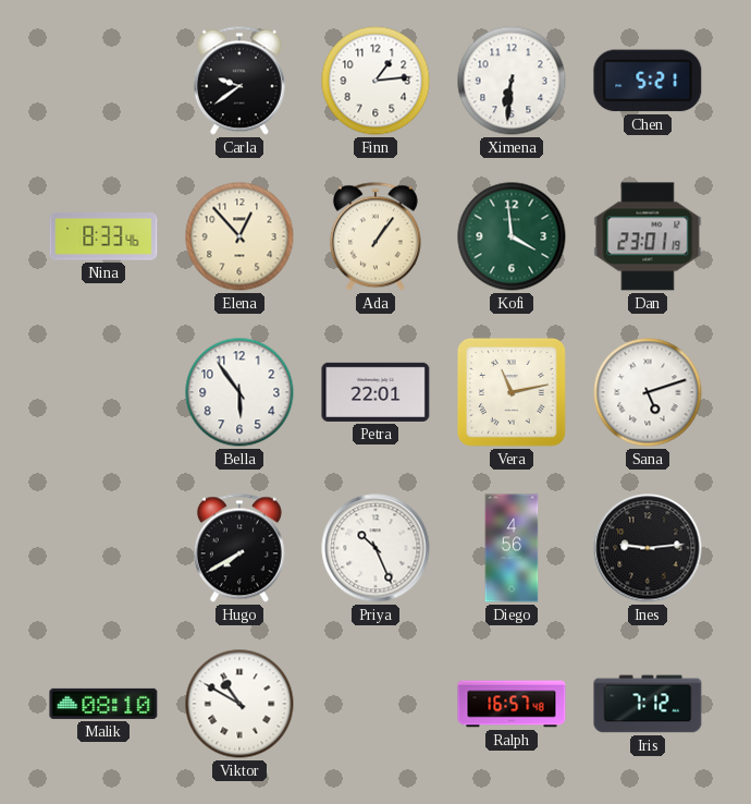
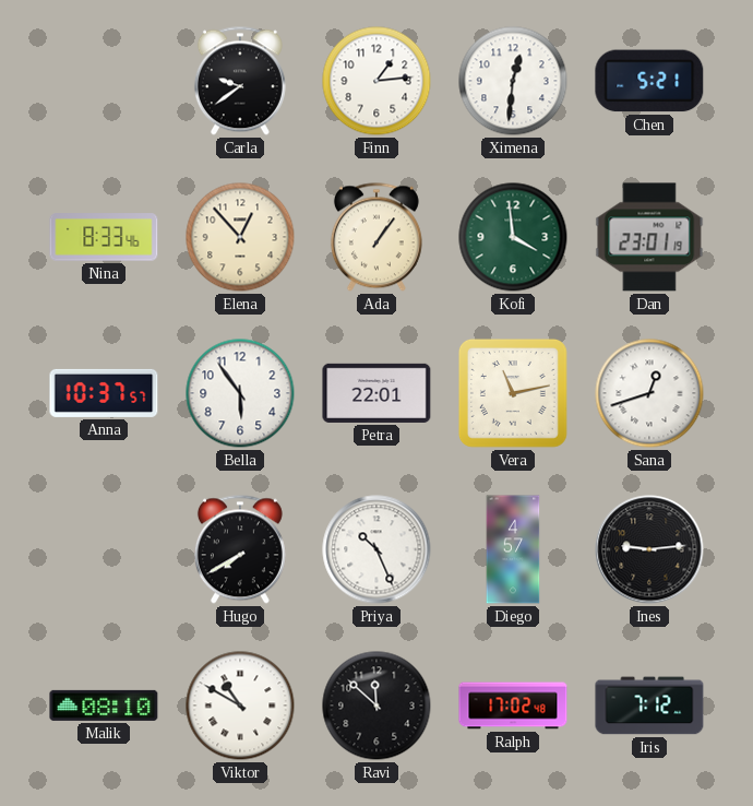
Ximena: 6:31 -> 12:31 (513, 81)
Anna: none -> 10:37 (104, 393)
Sana: 5:12 -> 12:42 (649, 393)
Diego: 4:56 -> 4:57 (513, 549)
Ravi: none -> 11:52 (376, 706)
Ralph: 16:57 -> 17:02 (513, 706)
